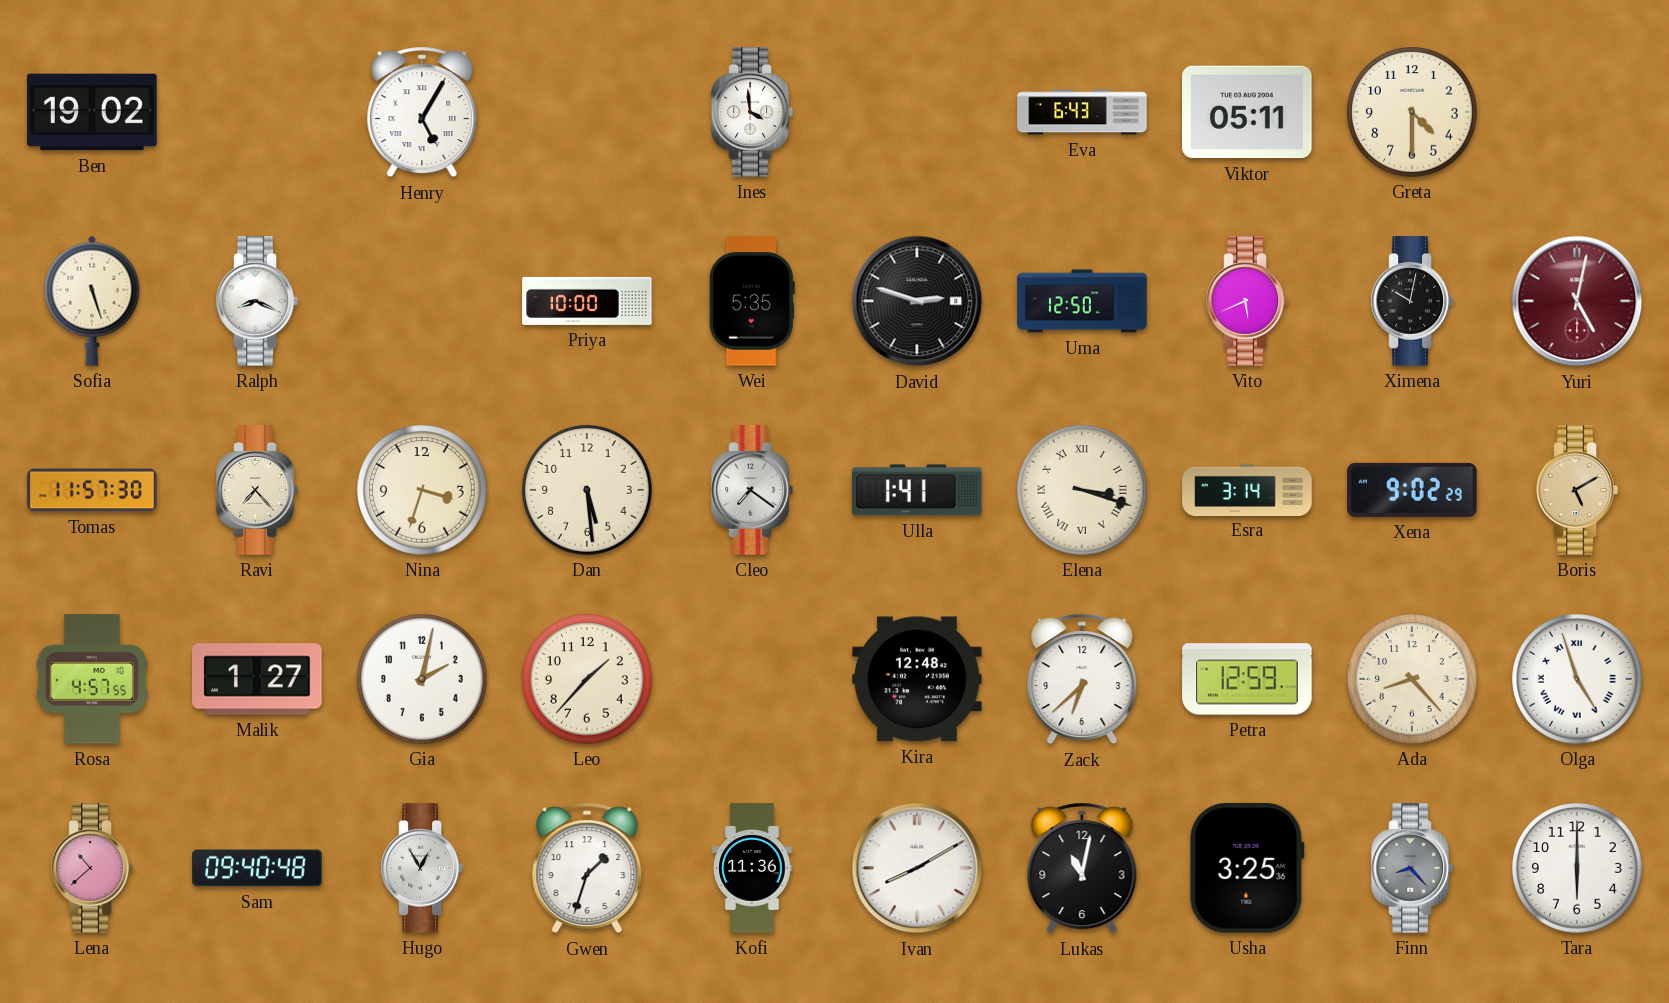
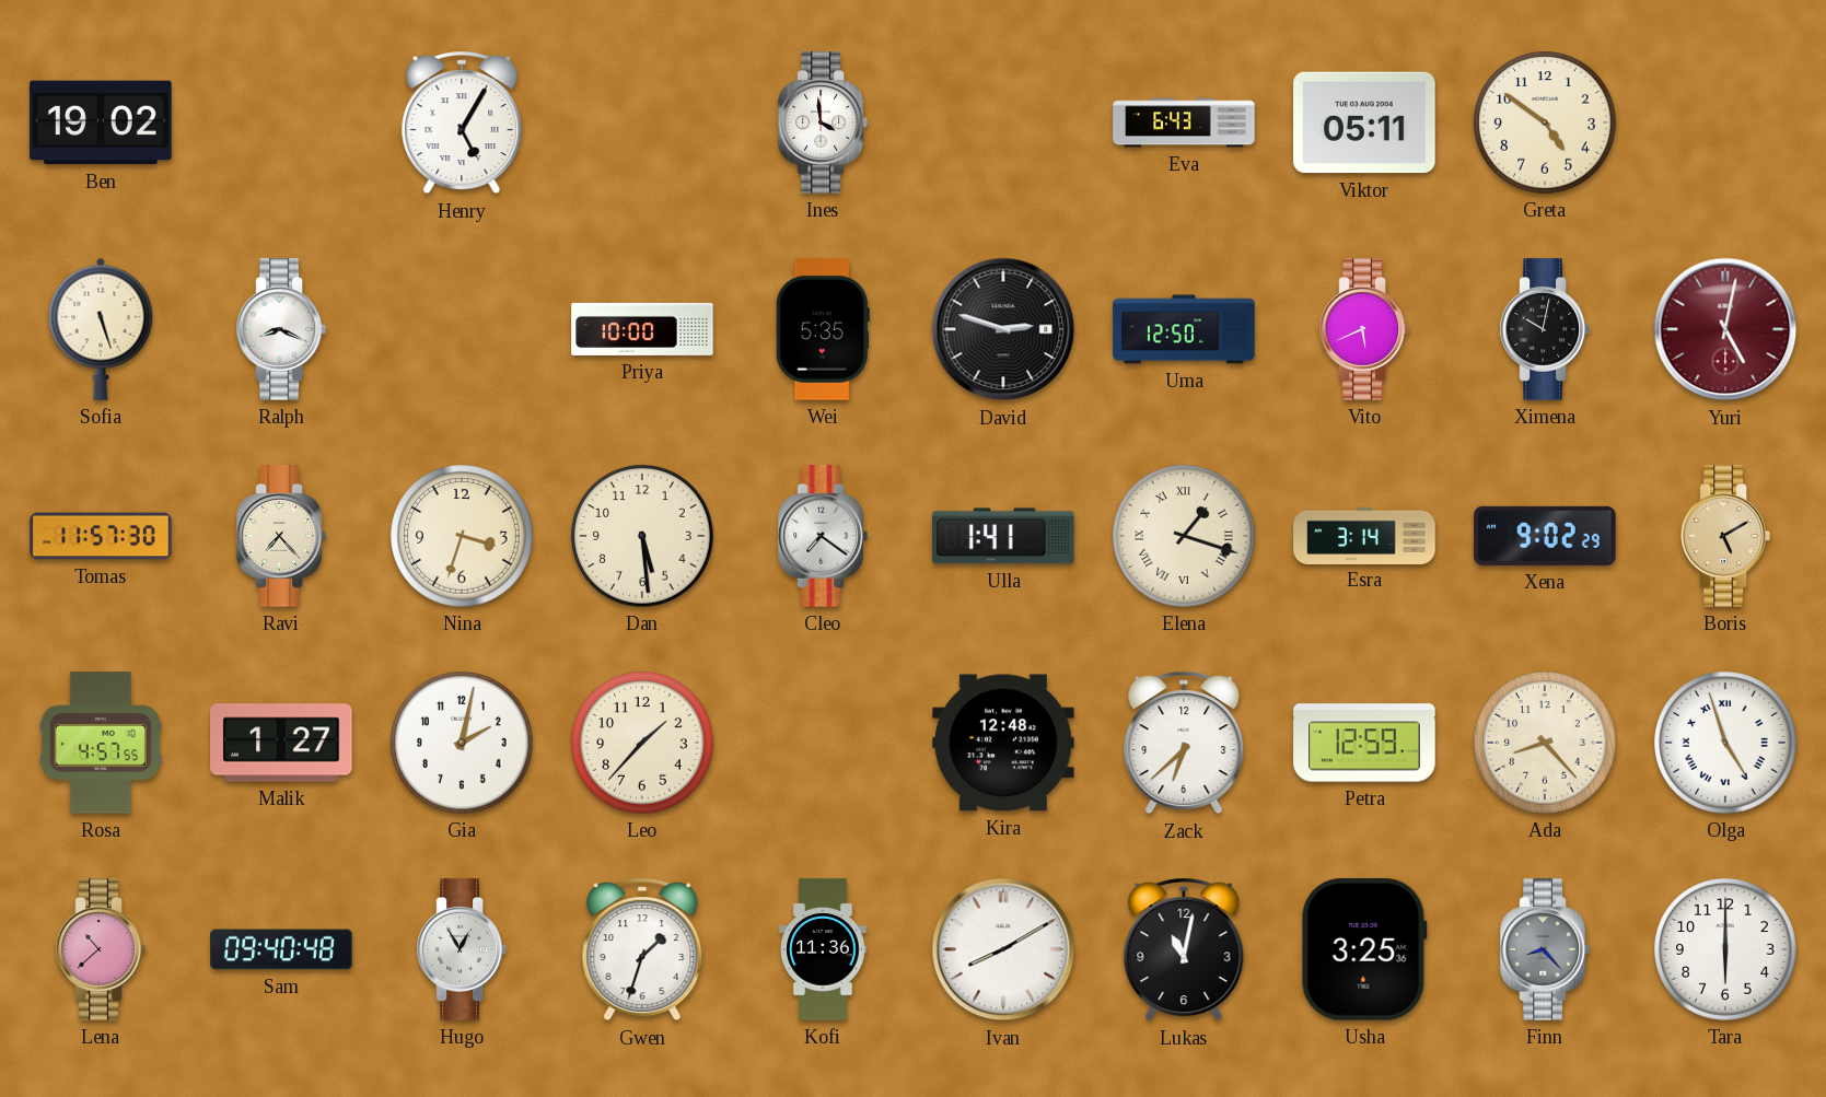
Greta: 4:30 -> 4:51 (1545, 122)
Elena: 3:18 -> 1:18 (1184, 536)
